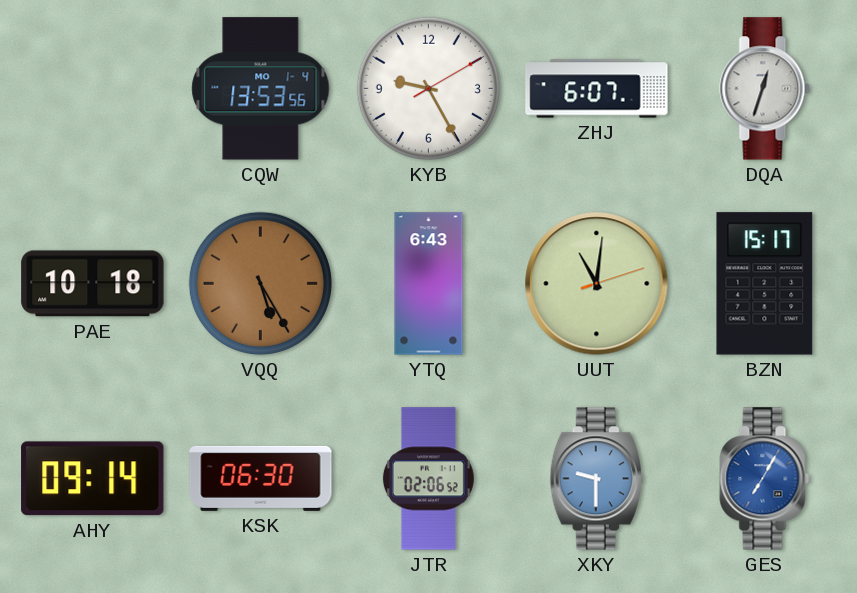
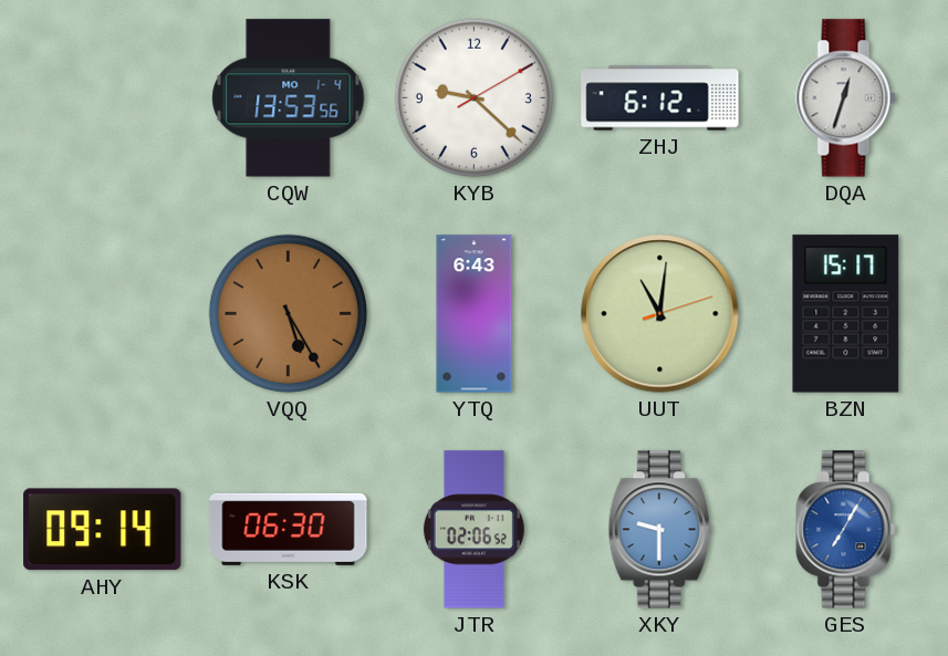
KYB: 9:25 -> 9:22 (473, 97)
ZHJ: 6:07 -> 6:12 (660, 98)
PAE: 10:18 -> none (93, 284)
